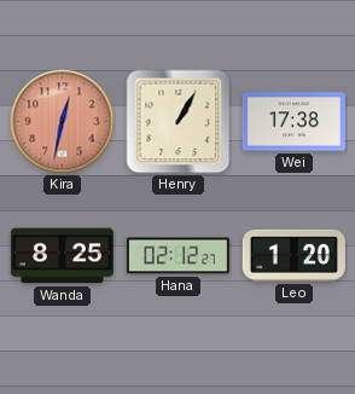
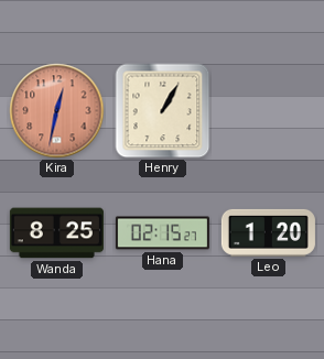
Wei: 17:38 -> none (293, 122)
Hana: 02:12 -> 02:15 (162, 233)
